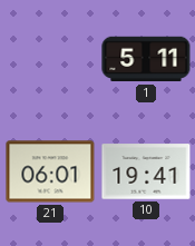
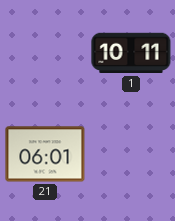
1: 5:11 -> 10:11 (131, 53)
10: 19:41 -> none (146, 171)
